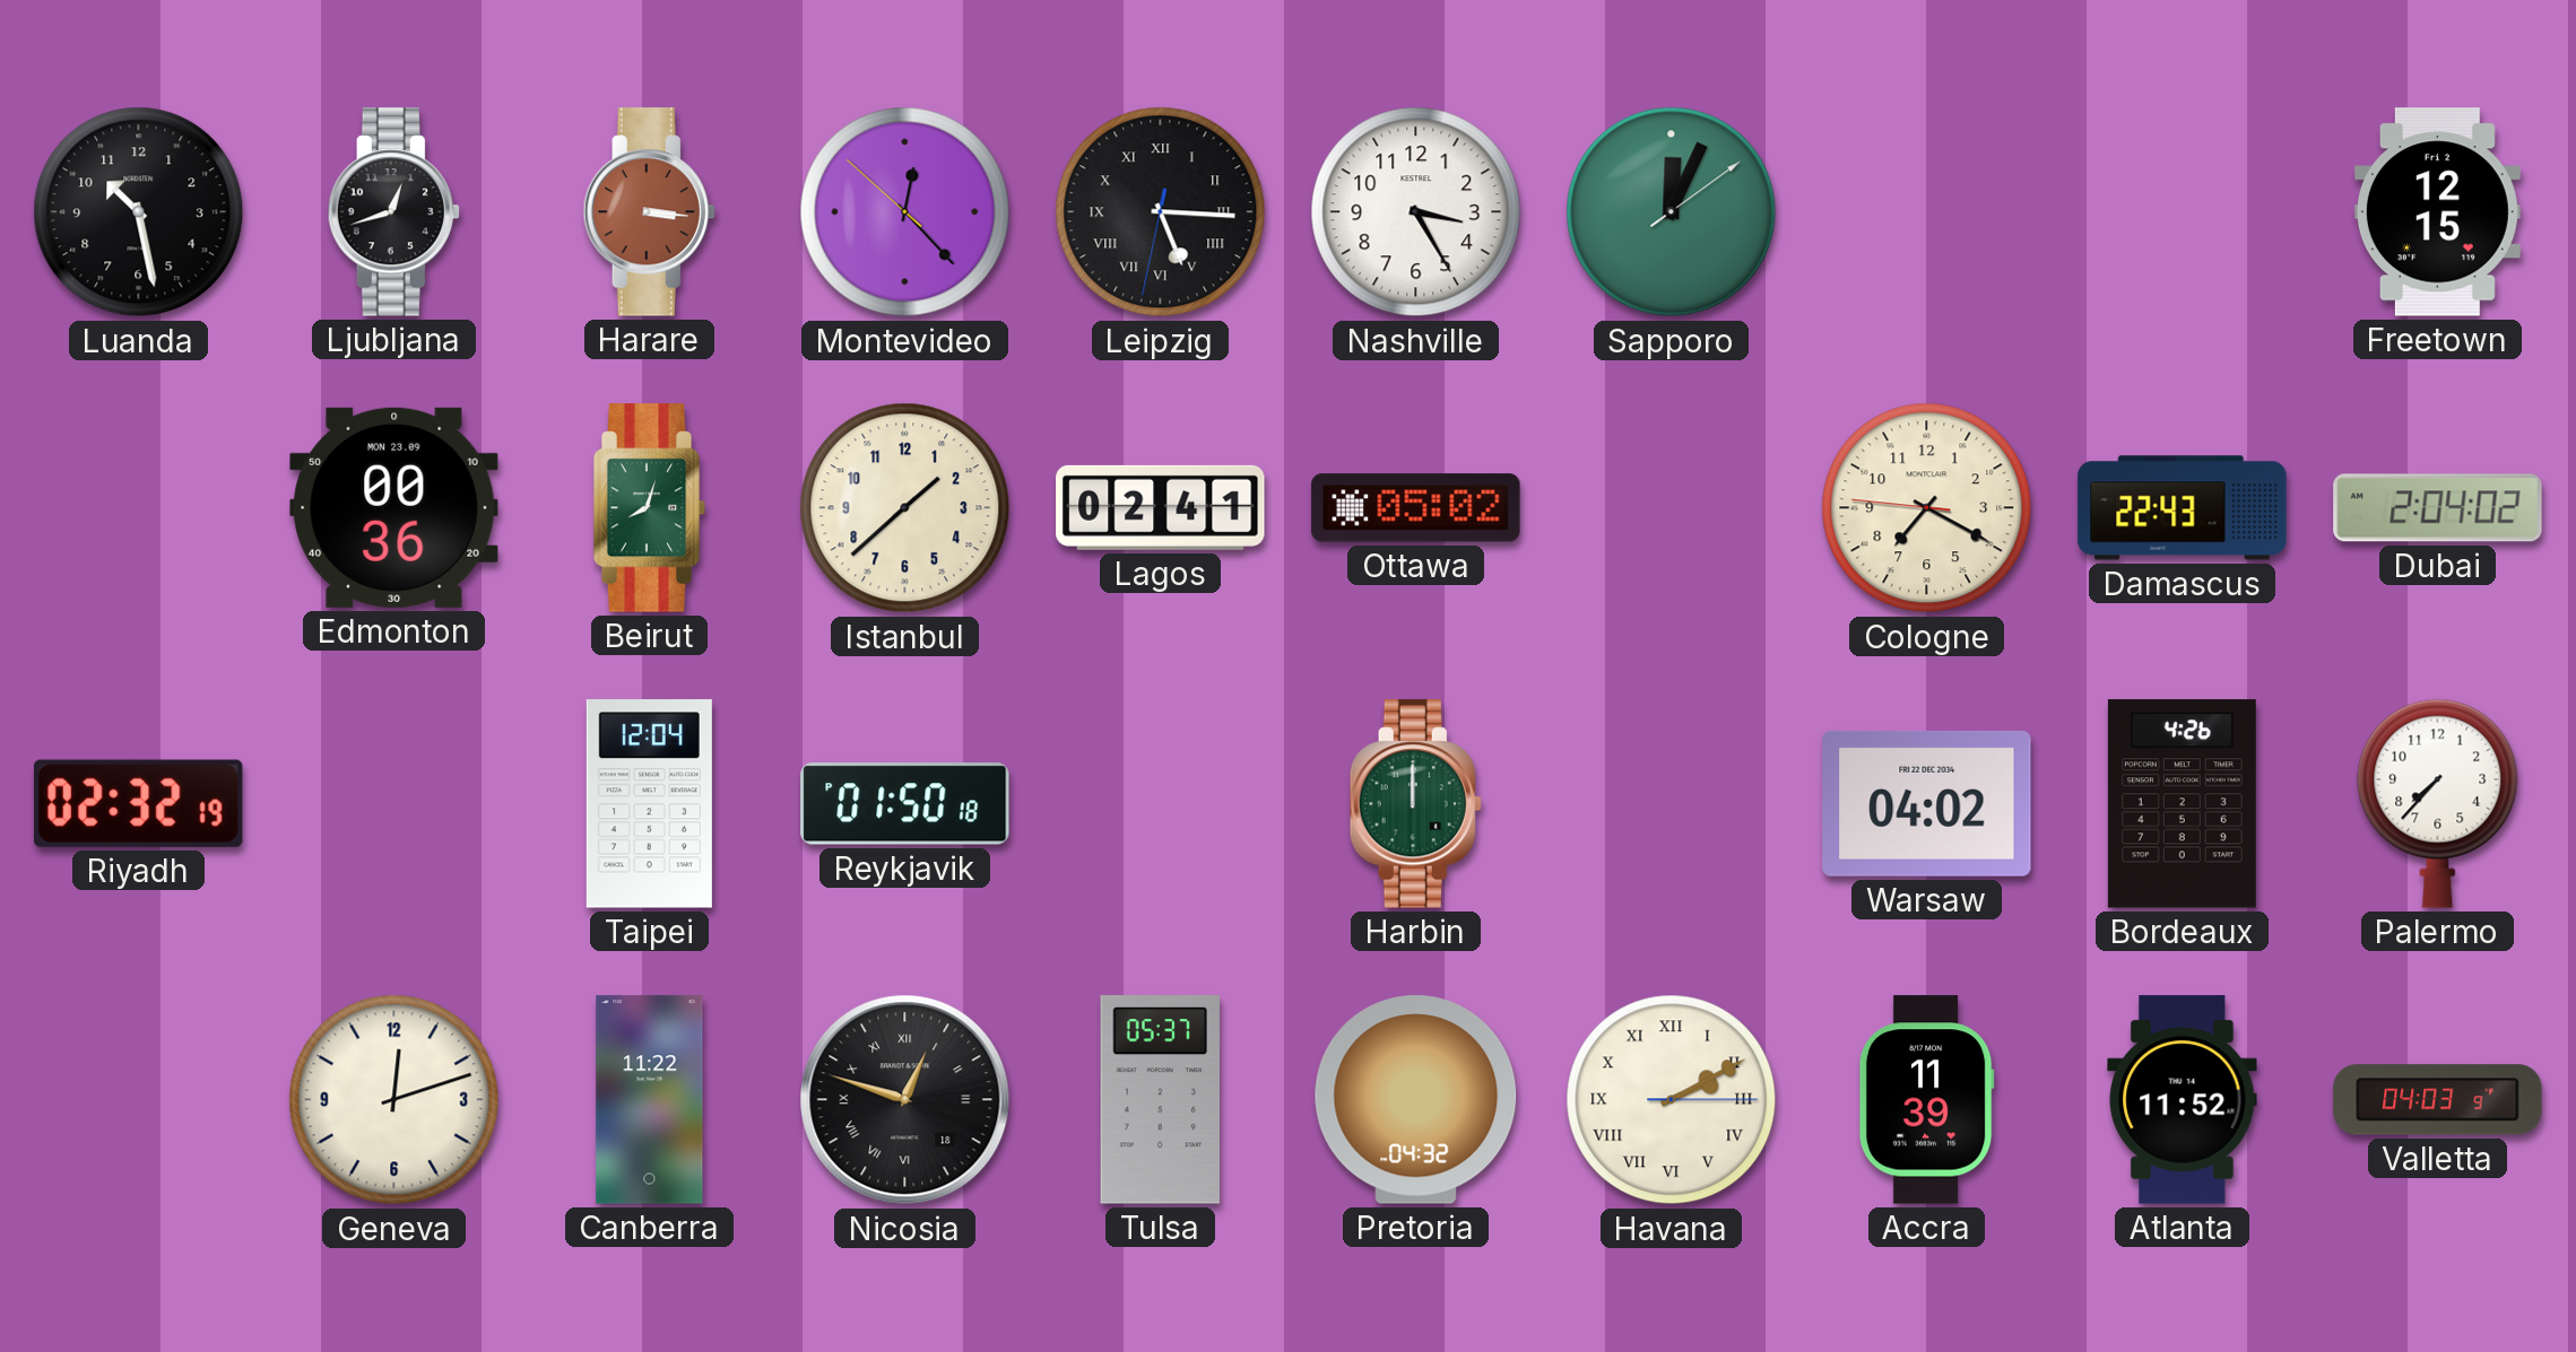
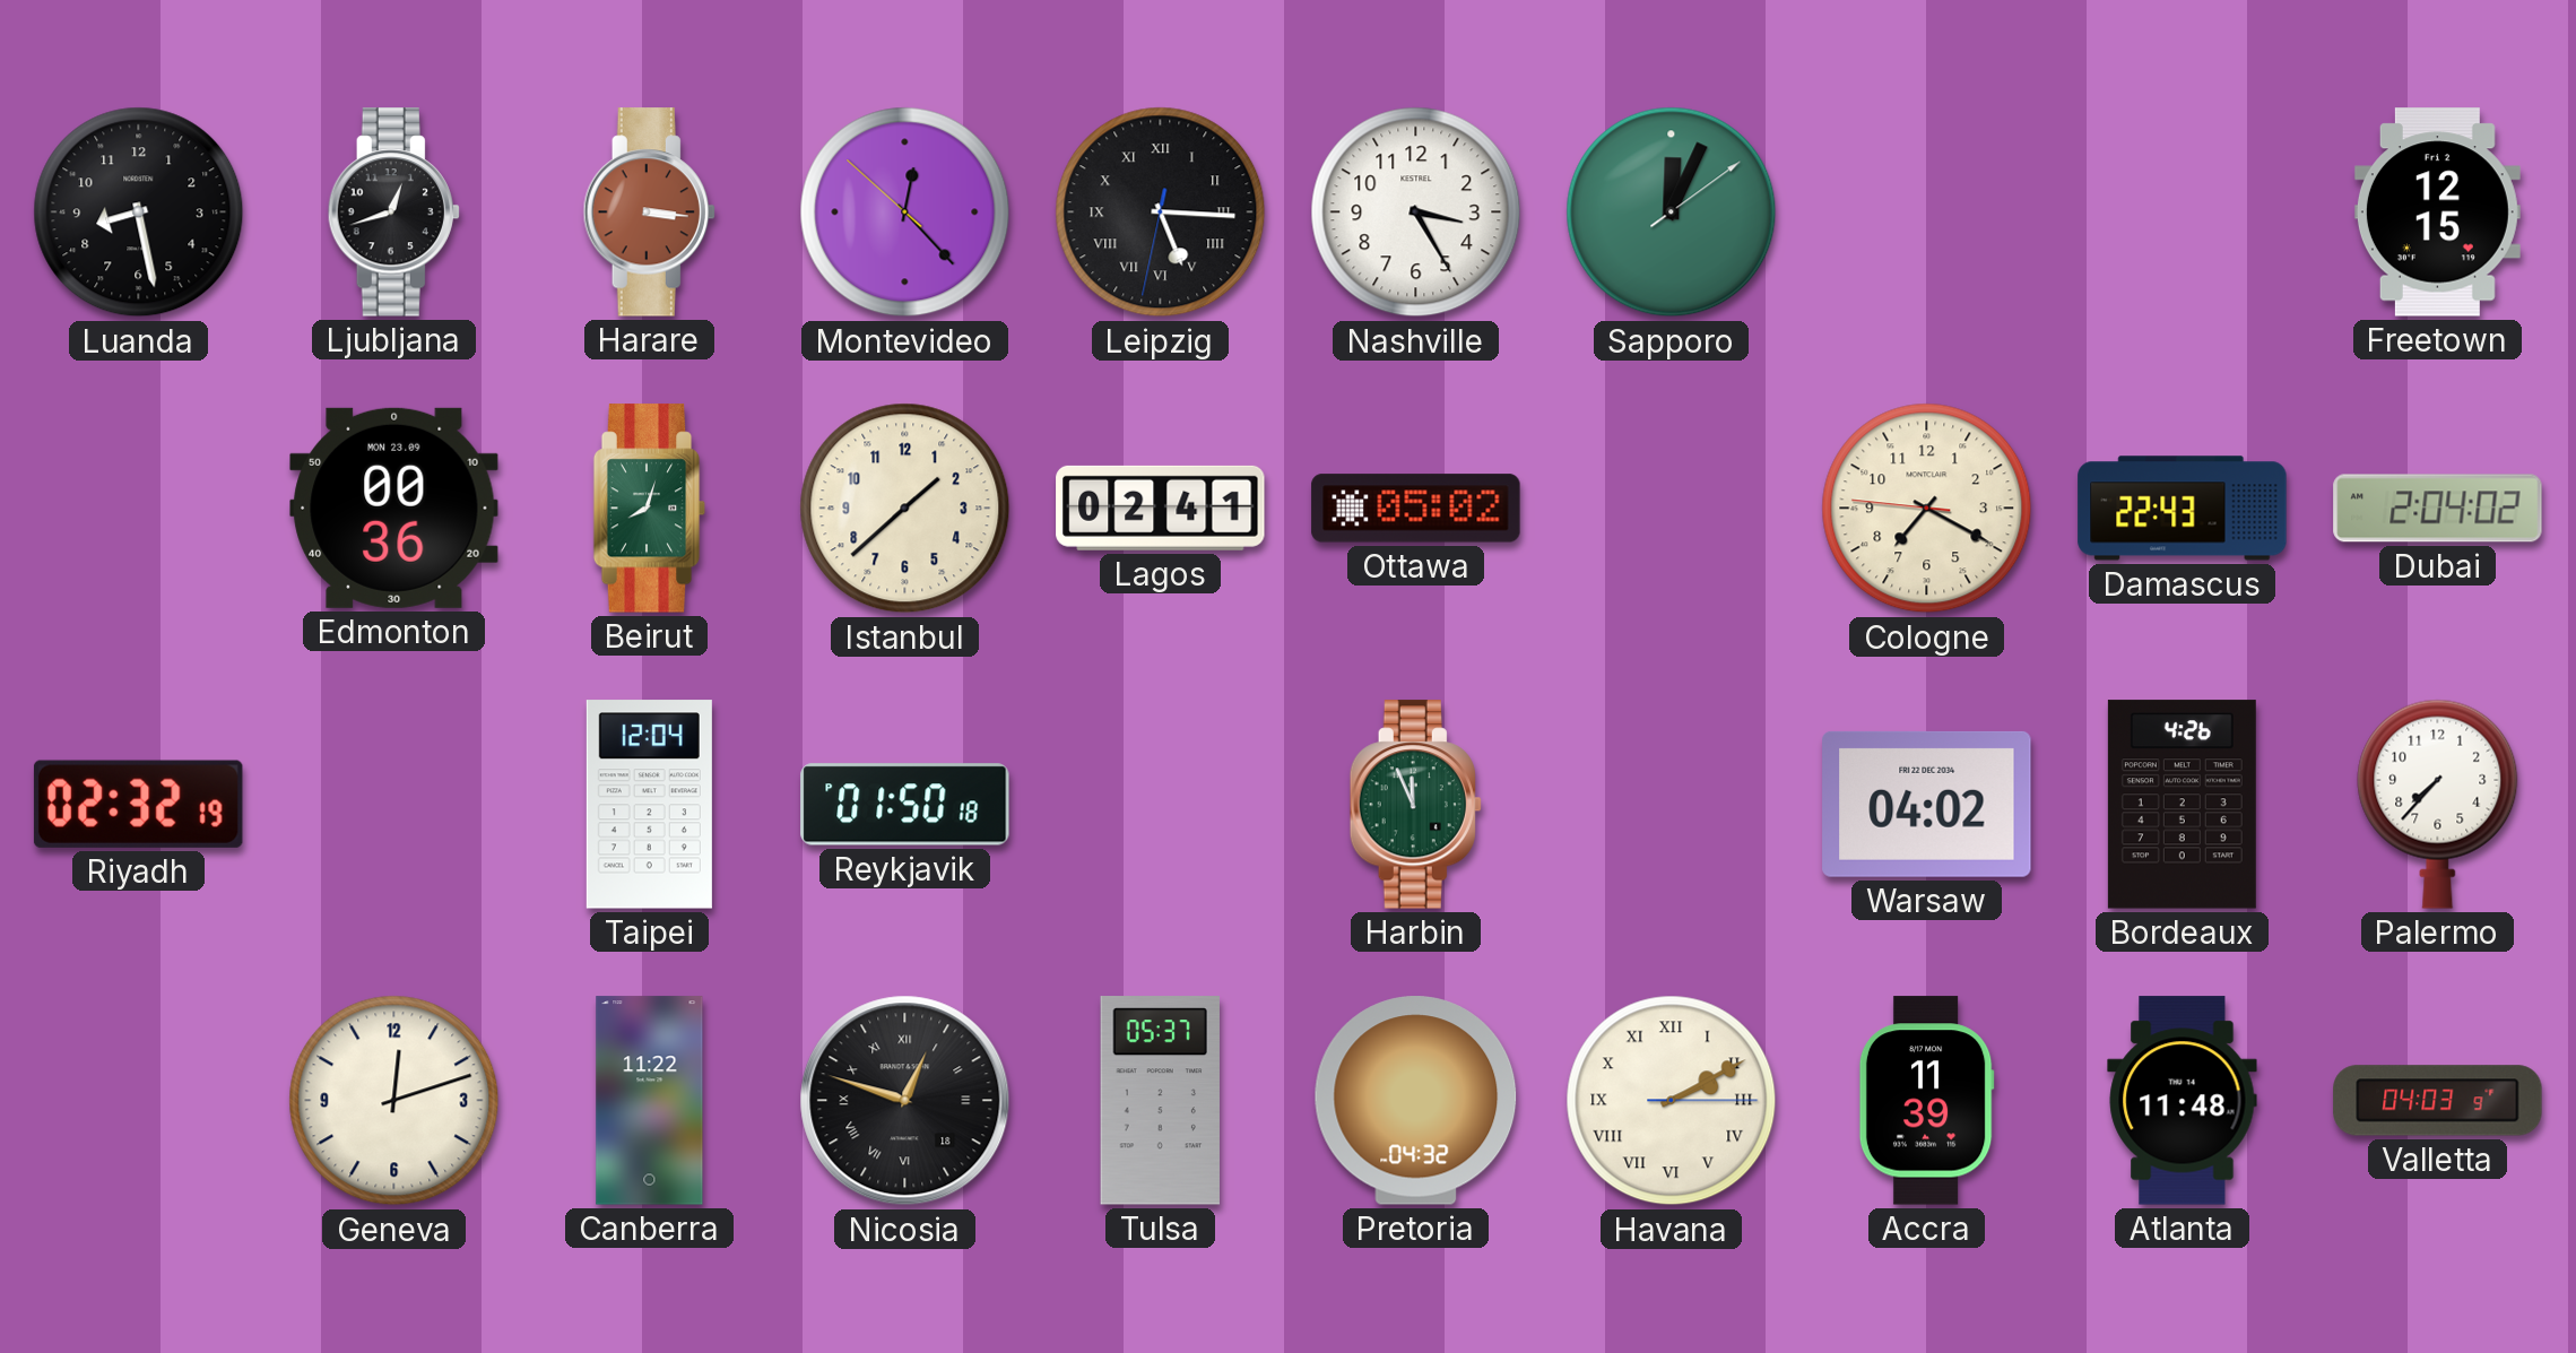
Luanda: 10:28 -> 8:28 (139, 213)
Harbin: 12:00 -> 11:56 (1415, 805)
Atlanta: 11:52 -> 11:48 (2183, 1101)
